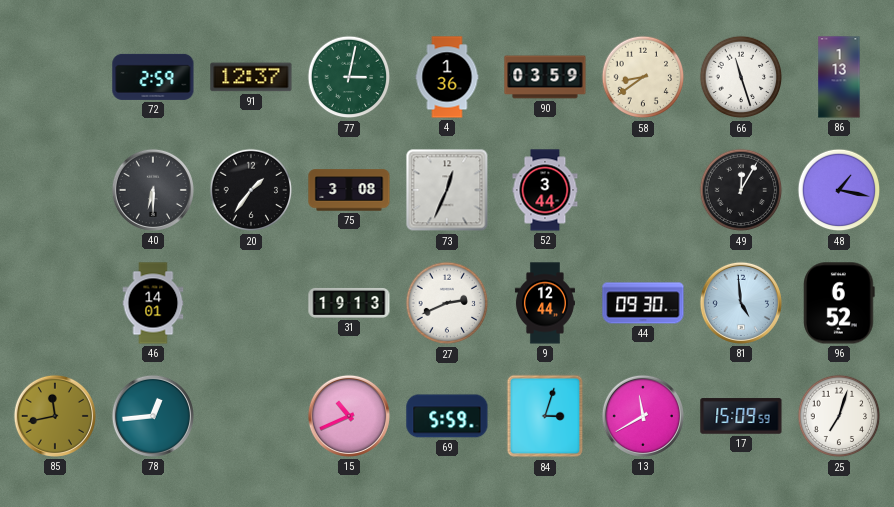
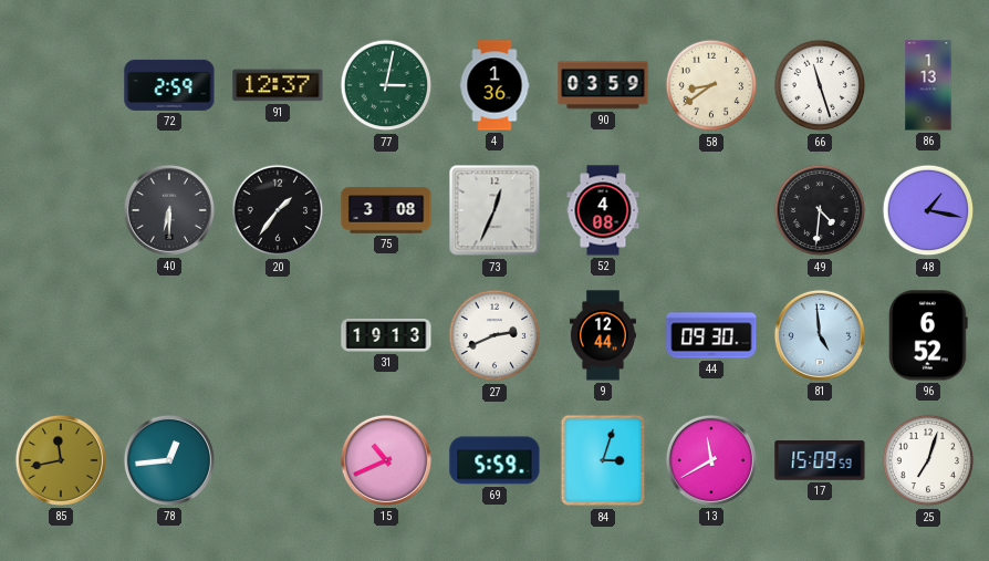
52: 3:44 -> 4:08 (603, 210)
49: 12:05 -> 4:31 (820, 210)
46: 14:01 -> none (153, 303)
